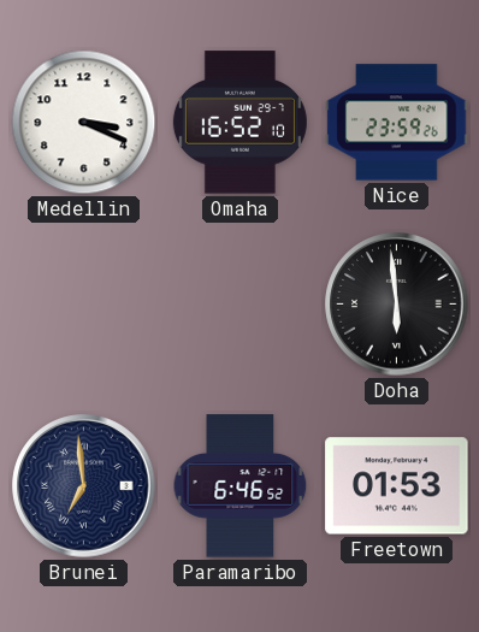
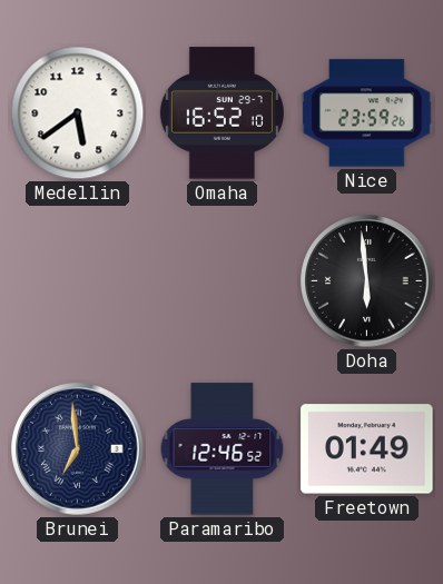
Medellin: 3:19 -> 5:39 (78, 113)
Paramaribo: 6:46 -> 12:46 (223, 449)
Freetown: 01:53 -> 01:49 (367, 449)
